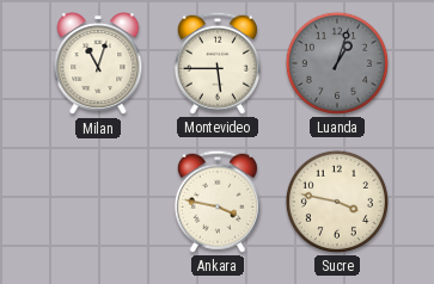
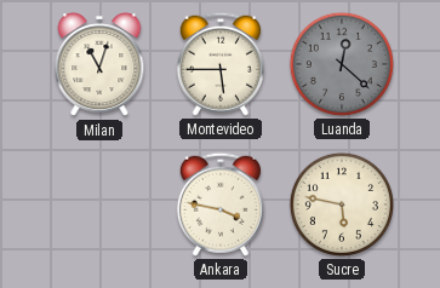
Luanda: 1:03 -> 12:22 (342, 64)
Sucre: 3:47 -> 5:47 (342, 205)
